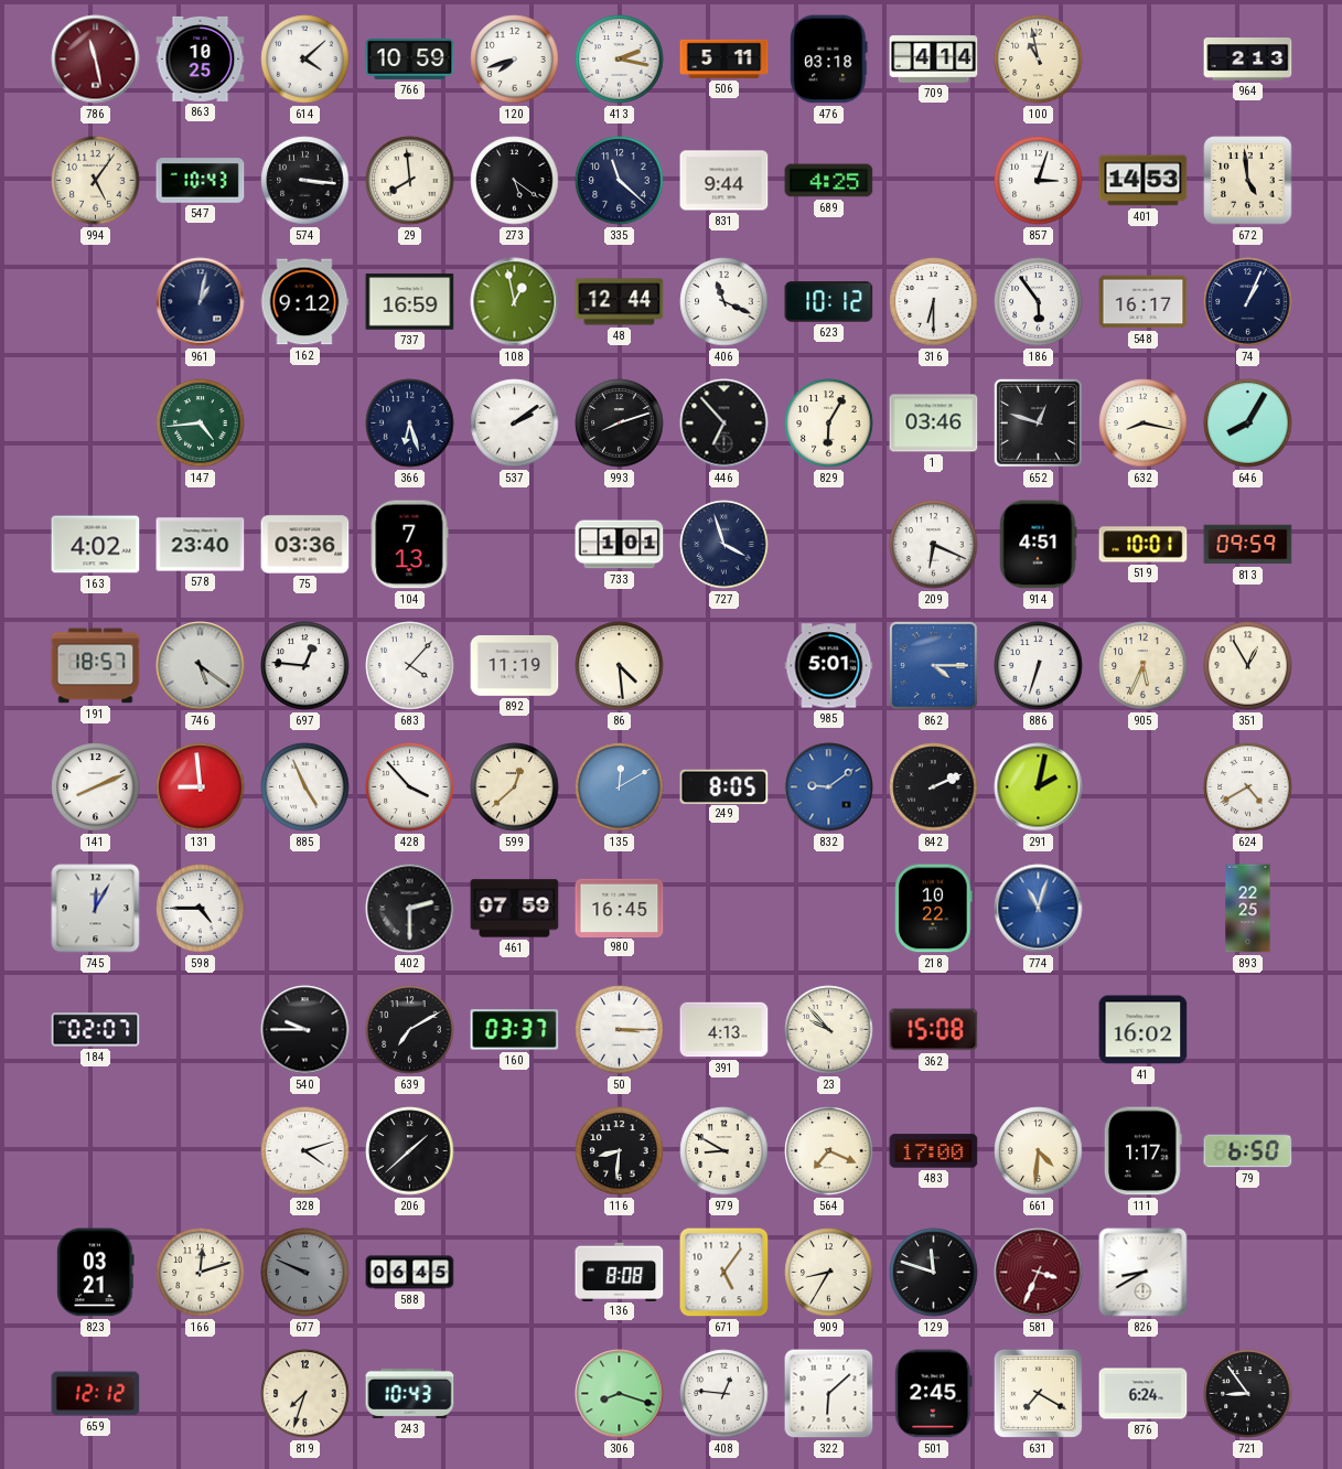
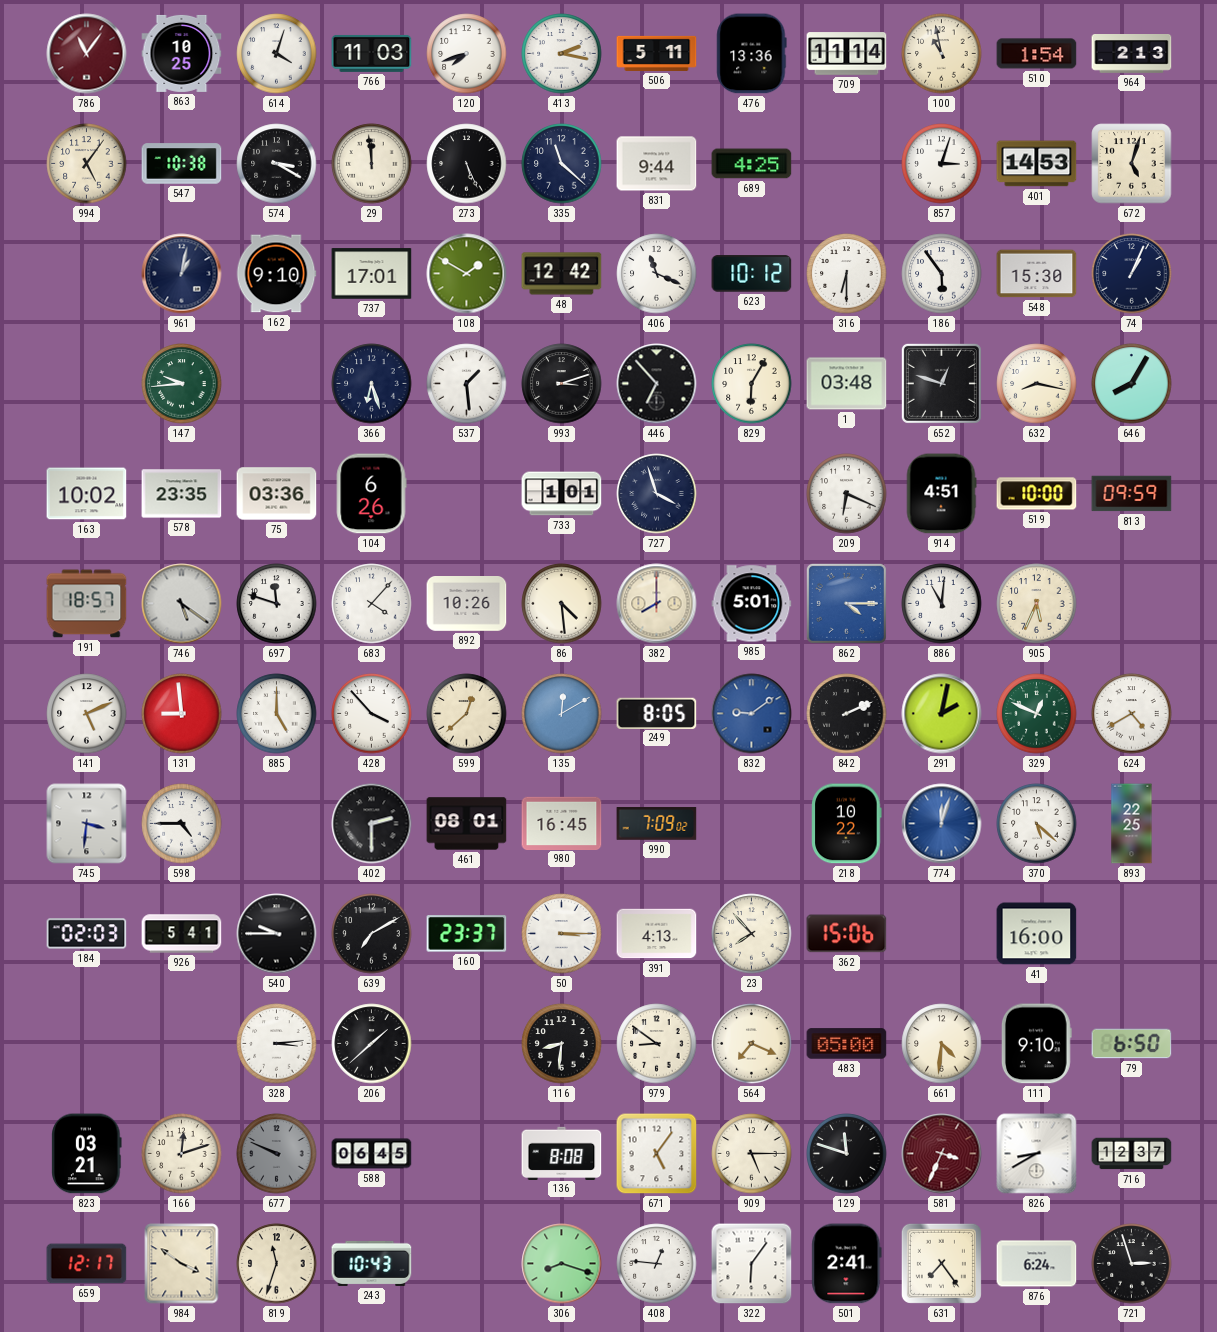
786: 11:28 -> 11:06 (87, 54)
614: 4:08 -> 4:03 (277, 54)
766: 10:59 -> 11:03 (372, 53)
476: 03:18 -> 13:36 (752, 54)
709: 4:14 -> 11:14 (847, 54)
510: none -> 1:54 (1037, 54)
547: 10:43 -> 10:38 (182, 164)
574: 3:16 -> 3:20 (277, 164)
29: 7:59 -> 11:59 (372, 164)
273: 5:21 -> 5:26 (467, 164)
672: 4:59 -> 5:03 (1132, 164)
162: 9:12 -> 9:10 (276, 274)
737: 16:59 -> 17:01 (372, 274)
108: 12:58 -> 1:50 (467, 274)
48: 12:44 -> 12:42 (562, 274)
548: 16:17 -> 15:30 (1037, 274)
147: 4:44 -> 9:44 (182, 384)
537: 2:09 -> 1:29 (467, 384)
993: 8:12 -> 3:12 (562, 384)
1: 03:46 -> 03:48 (847, 384)
163: 4:02 -> 10:02 (87, 494)
578: 23:40 -> 23:35 (182, 494)
104: 7:13 -> 6:26 (371, 494)
519: 10:01 -> 10:00 (1037, 494)
697: 12:46 -> 11:48 (277, 604)
892: 11:19 -> 10:26 (467, 604)
382: none -> 8:00 (657, 604)
886: 6:33 -> 11:01 (942, 604)
351: 12:55 -> none (1248, 666)
141: 8:11 -> 5:11 (87, 714)
885: 4:56 -> 5:00 (277, 714)
329: none -> 12:49 (1037, 714)
745: 12:05 -> 3:31 (87, 824)
461: 07:59 -> 08:01 (467, 824)
990: none -> 7:09 (657, 824)
774: 11:03 -> 12:03 (942, 824)
370: none -> 5:22 (1037, 824)
184: 02:07 -> 02:03 (87, 934)
926: none -> 5:41 (182, 934)
160: 03:37 -> 23:37 (467, 934)
23: 9:53 -> 7:53 (752, 934)
362: 15:08 -> 15:06 (847, 934)
41: 16:02 -> 16:00 (1037, 934)
328: 4:12 -> 3:14 (277, 1044)
979: 8:50 -> 8:51 (657, 1044)
483: 17:00 -> 05:00 (847, 1044)
111: 1:17 -> 9:10 (1036, 1044)
909: 8:35 -> 5:15 (752, 1154)
716: none -> 12:37 (1132, 1154)
659: 12:12 -> 12:17 (87, 1264)
984: none -> 3:51 (182, 1264)
819: 7:33 -> 11:33 (277, 1264)
322: 6:08 -> 6:06 (752, 1264)
501: 2:45 -> 2:41 (847, 1264)
631: 7:20 -> 7:24 (941, 1263)
721: 8:54 -> 2:57 (1132, 1264)
